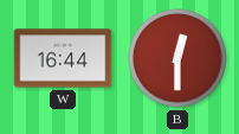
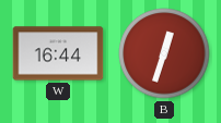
B: 12:30 -> 12:33 (164, 53)
